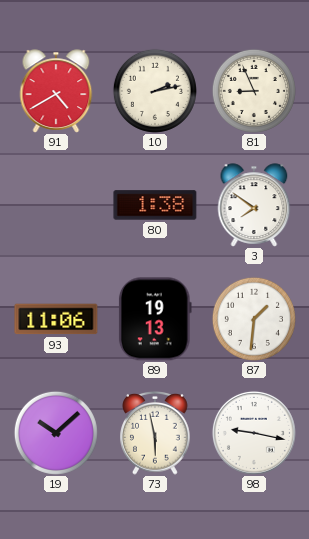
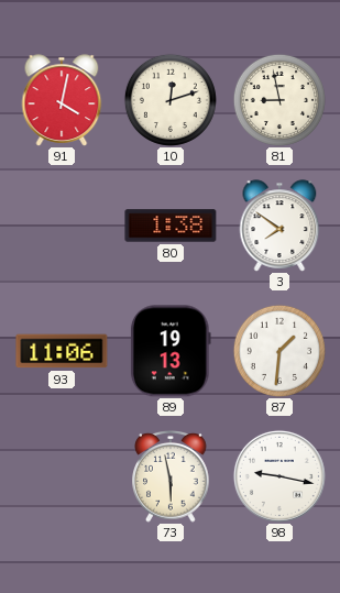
91: 4:40 -> 4:02 (62, 100)
10: 2:13 -> 12:12 (171, 100)
81: 8:56 -> 8:58 (279, 100)
19: 10:08 -> none (56, 433)
